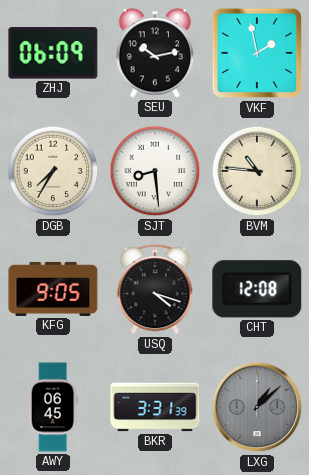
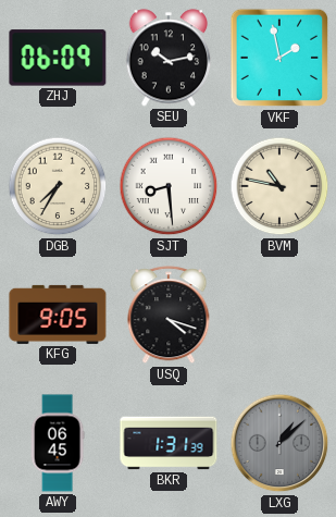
BVM: 10:46 -> 10:47 (279, 186)
CHT: 12:08 -> none (257, 289)
BKR: 3:31 -> 1:31 (169, 443)
